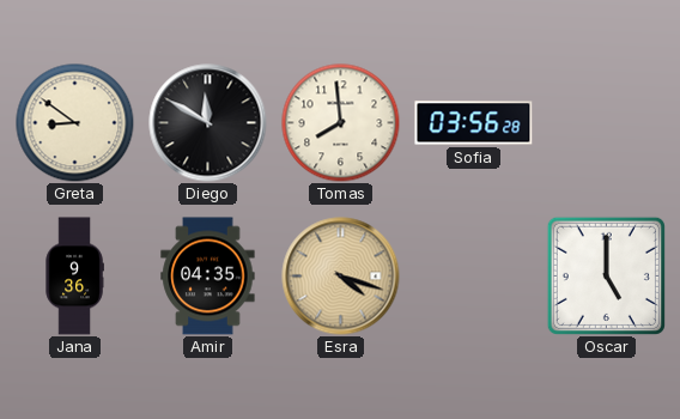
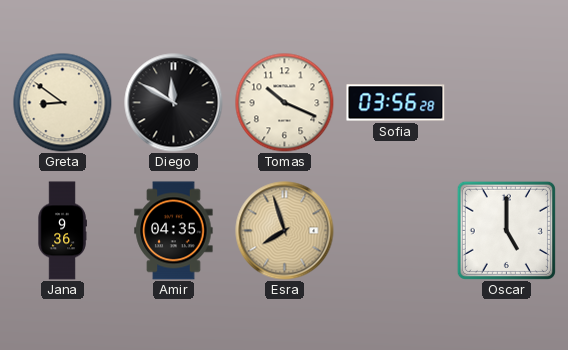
Tomas: 7:59 -> 10:19 (285, 103)
Esra: 4:18 -> 7:57 (285, 231)
